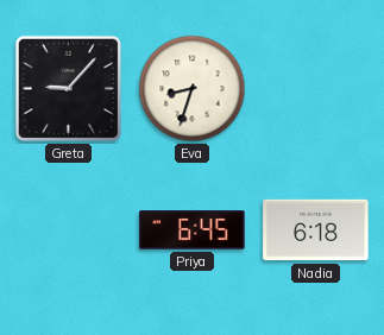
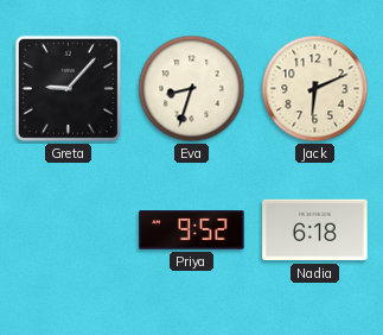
Jack: none -> 6:11 (315, 89)
Priya: 6:45 -> 9:52 (192, 230)
